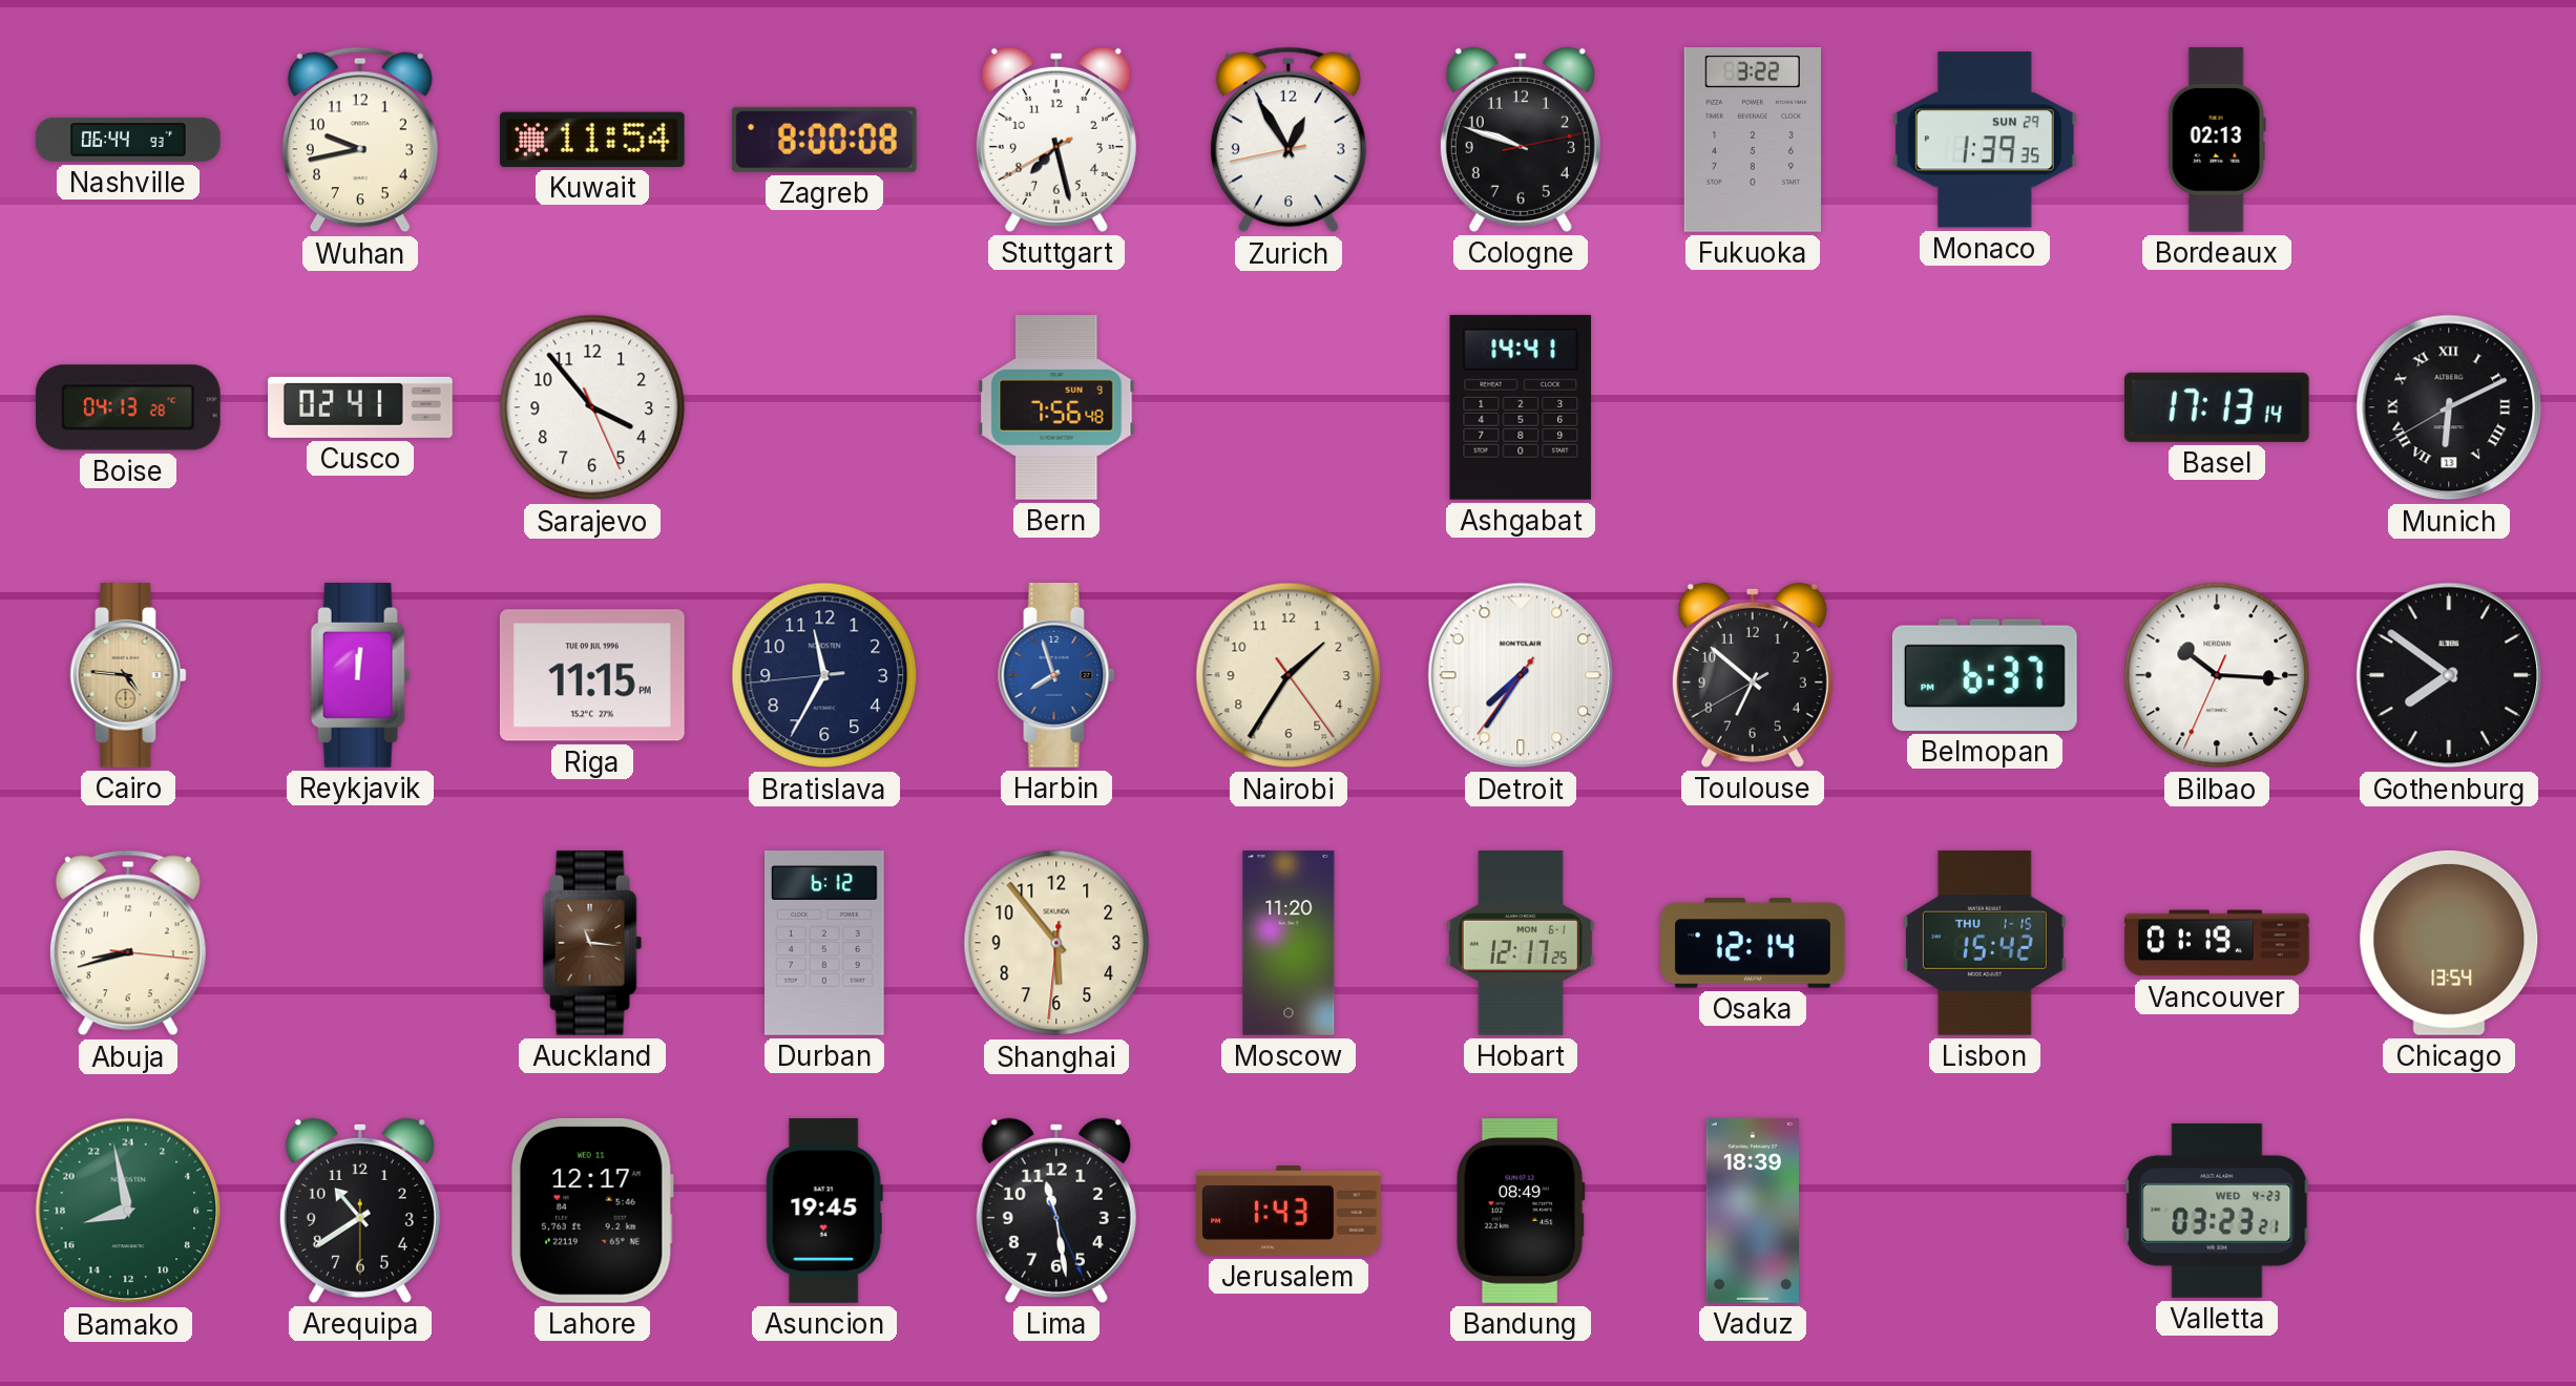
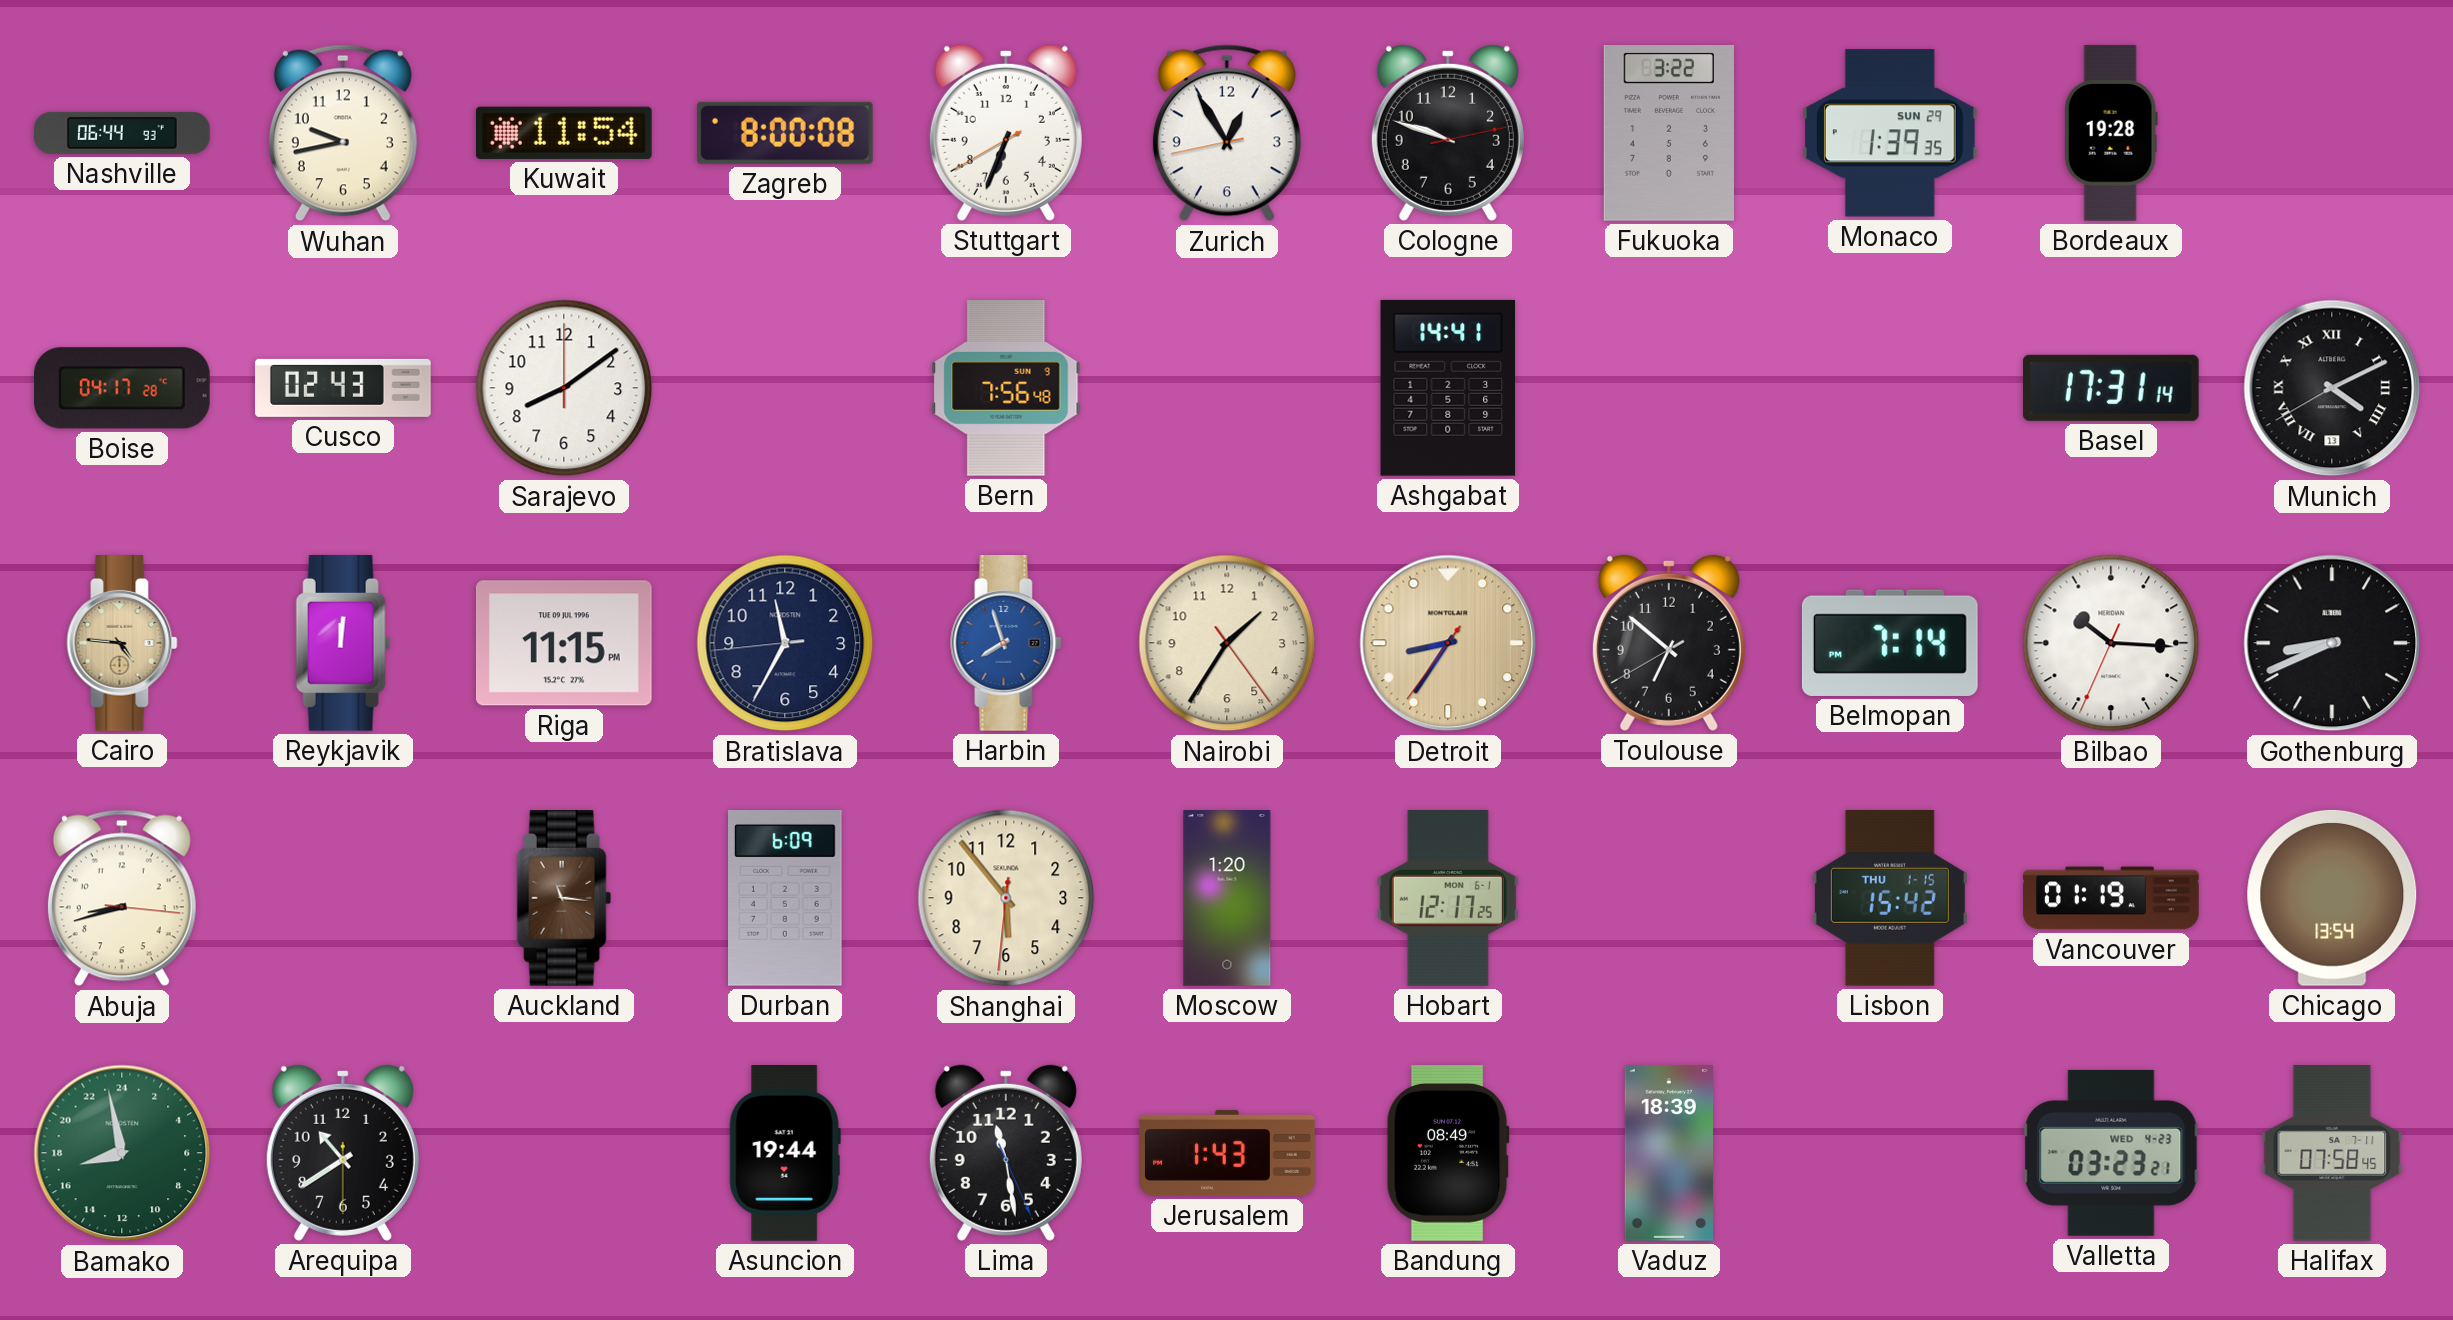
Stuttgart: 7:27 -> 6:33 (1006, 133)
Bordeaux: 02:13 -> 19:28 (2111, 133)
Boise: 04:13 -> 04:17 (122, 388)
Cusco: 02:41 -> 02:43 (343, 388)
Sarajevo: 3:53 -> 8:09 (564, 388)
Basel: 17:13 -> 17:31 (2111, 388)
Munich: 6:10 -> 4:10 (2332, 388)
Detroit: 7:35 -> 8:35 (1448, 643)
Detroit dial: white -> champagne (1448, 643)
Belmopan: 6:37 -> 7:14 (1890, 643)
Gothenburg: 7:51 -> 8:41 (2332, 643)
Durban: 6:12 -> 6:09 (786, 899)
Moscow: 11:20 -> 1:20 (1227, 898)
Osaka: 12:14 -> none (1753, 943)
Lahore: 12:17 -> none (592, 1211)
Asuncion: 19:45 -> 19:44 (785, 1154)
Halifax: none -> 07:58 (2332, 1154)
